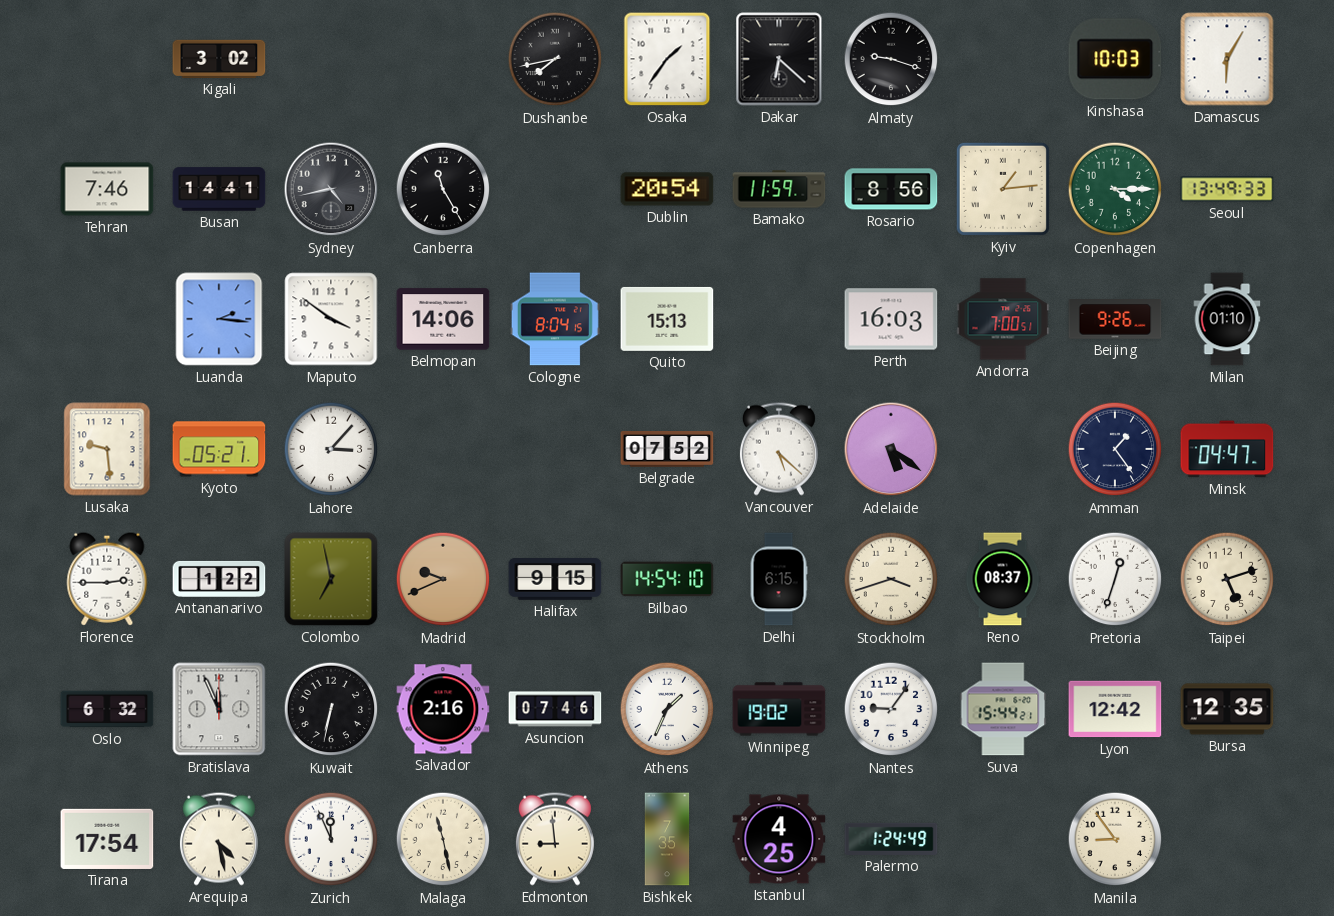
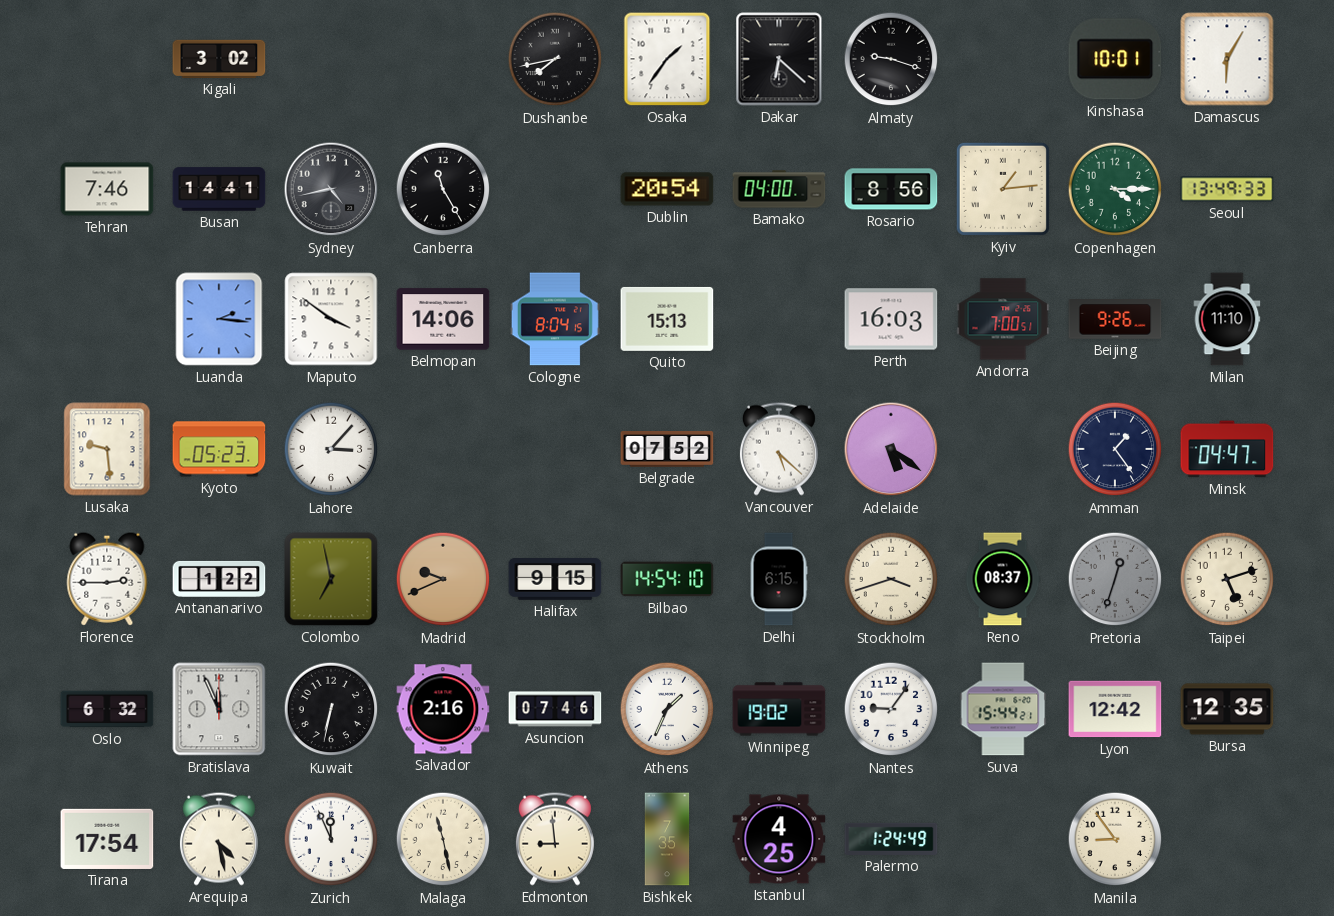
Kinshasa: 10:03 -> 10:01 (1115, 59)
Bamako: 11:59 -> 04:00 (779, 189)
Milan: 01:10 -> 11:10 (1227, 319)
Kyoto: 05:21 -> 05:23 (219, 449)
Pretoria dial: white -> grey (1115, 579)
